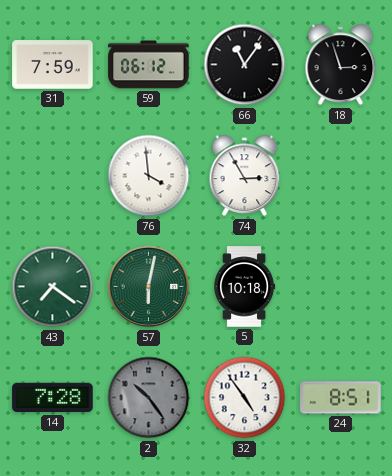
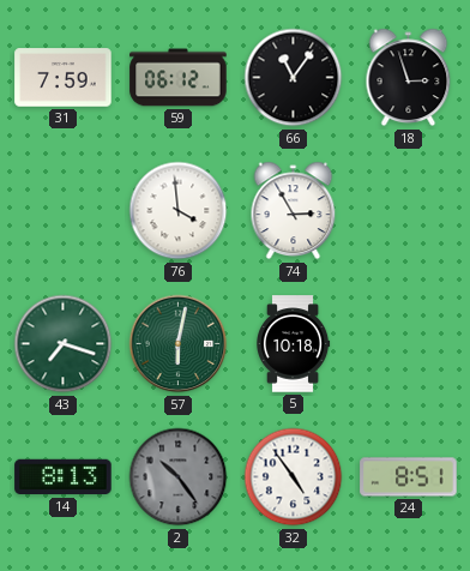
43: 7:21 -> 7:18 (64, 344)
14: 7:28 -> 8:13 (64, 477)
